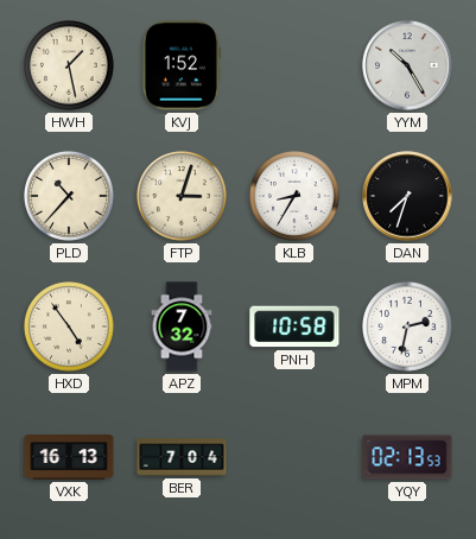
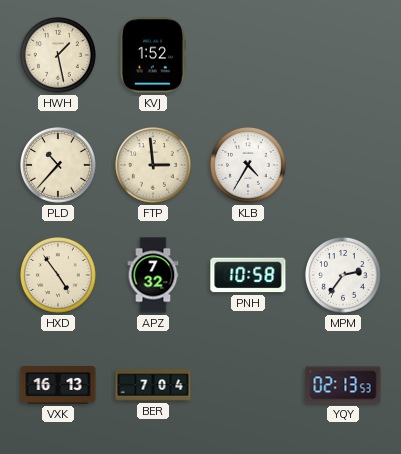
YYM: 10:25 -> none (407, 65)
FTP: 3:03 -> 2:59 (154, 166)
KLB: 8:35 -> 4:35 (249, 166)
DAN: 7:33 -> none (407, 196)
MPM: 2:32 -> 2:36 (344, 276)
